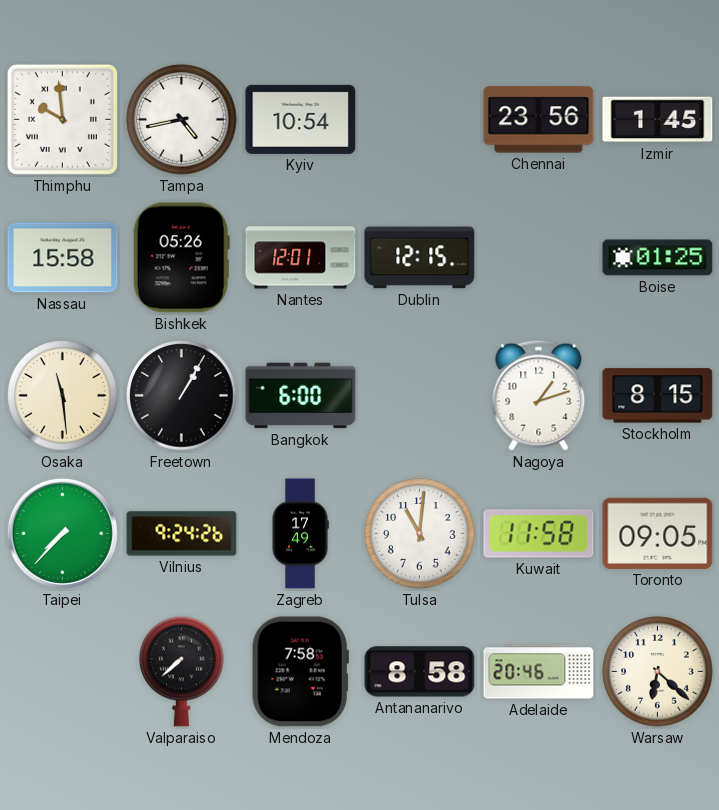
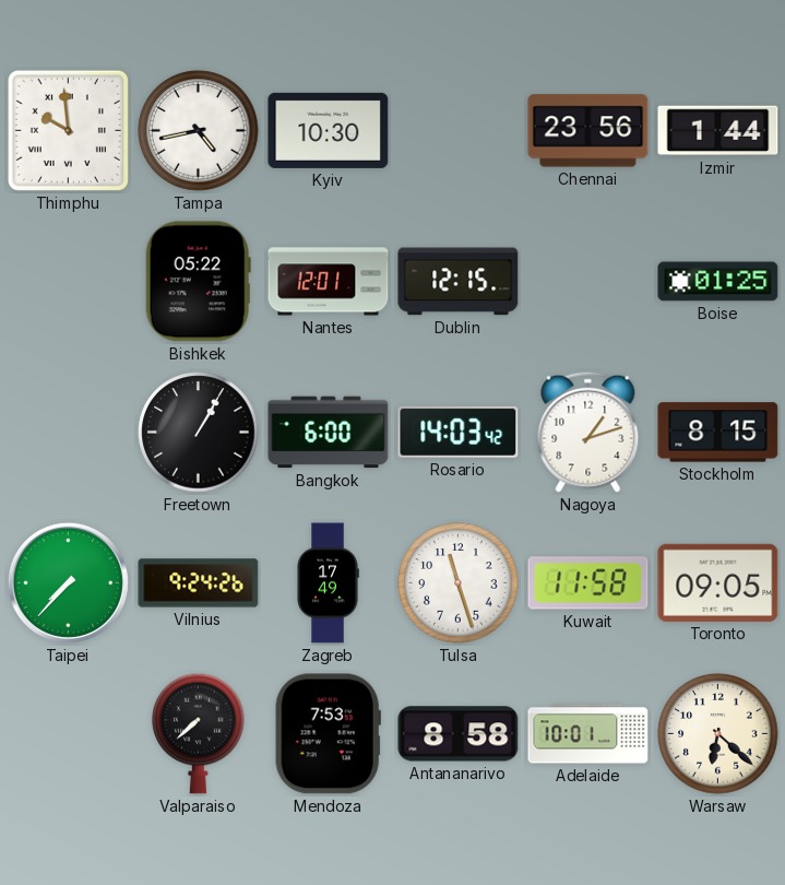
Kyiv: 10:54 -> 10:30 (329, 130)
Izmir: 1:45 -> 1:44 (718, 131)
Nassau: 15:58 -> none (63, 258)
Bishkek: 05:26 -> 05:22 (198, 282)
Osaka: 11:29 -> none (63, 396)
Rosario: none -> 14:03 (459, 432)
Tulsa: 11:01 -> 11:27 (459, 583)
Mendoza: 7:58 -> 7:53 (328, 734)
Adelaide: 20:46 -> 10:01 (588, 734)
